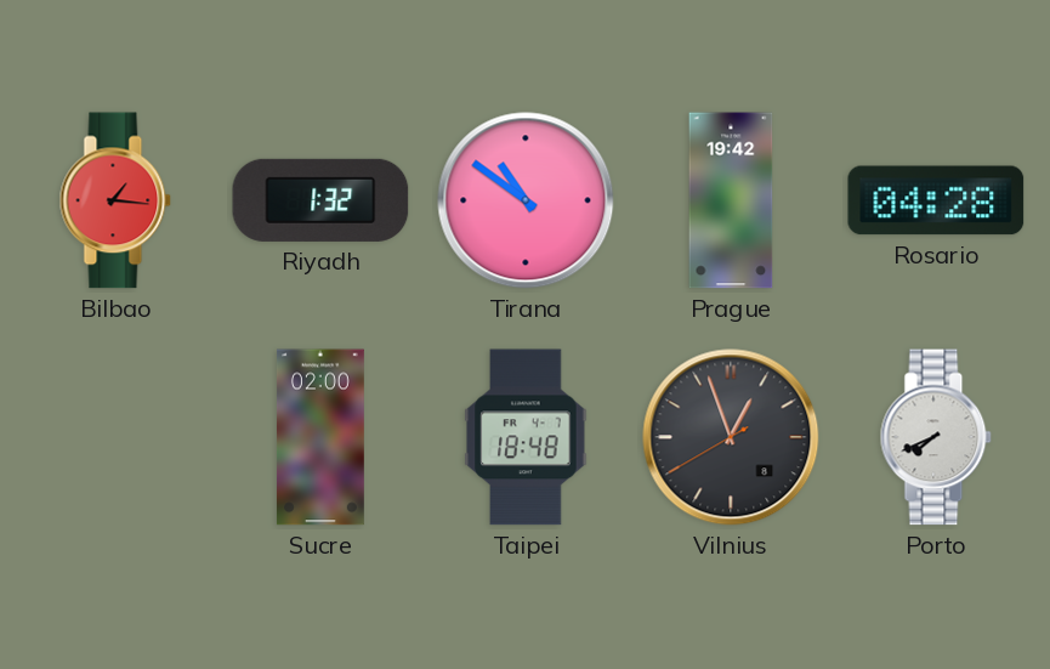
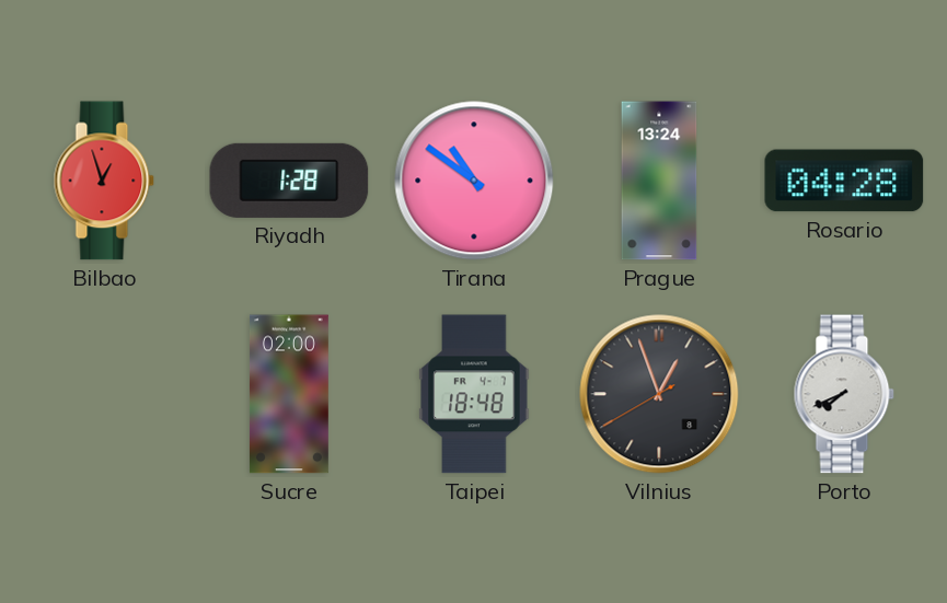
Bilbao: 1:16 -> 12:57 (104, 181)
Riyadh: 1:32 -> 1:28 (289, 181)
Prague: 19:42 -> 13:24 (659, 181)
